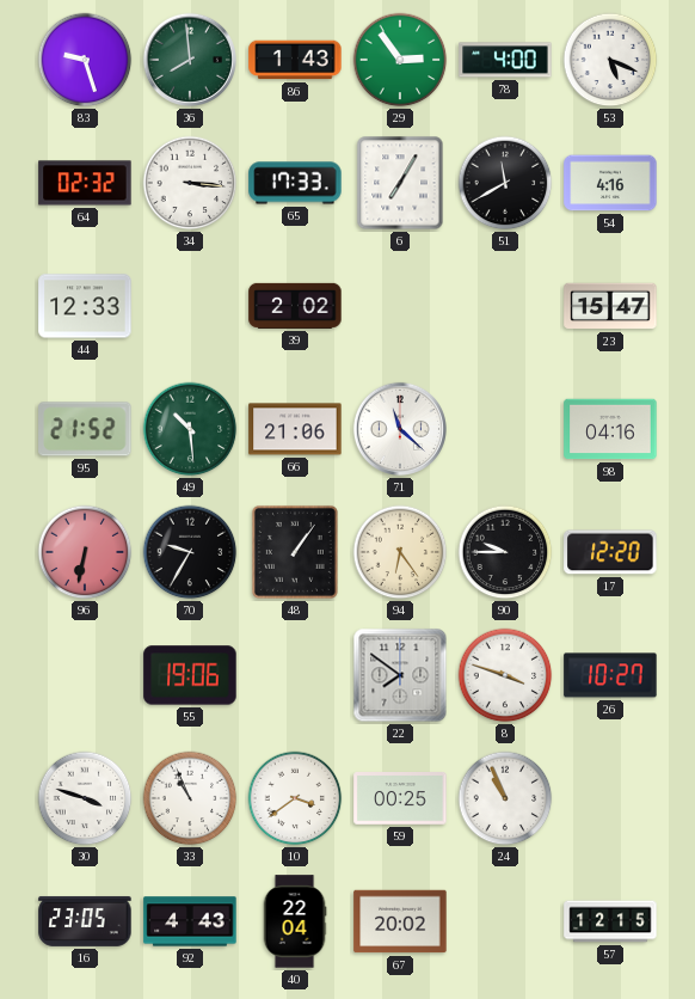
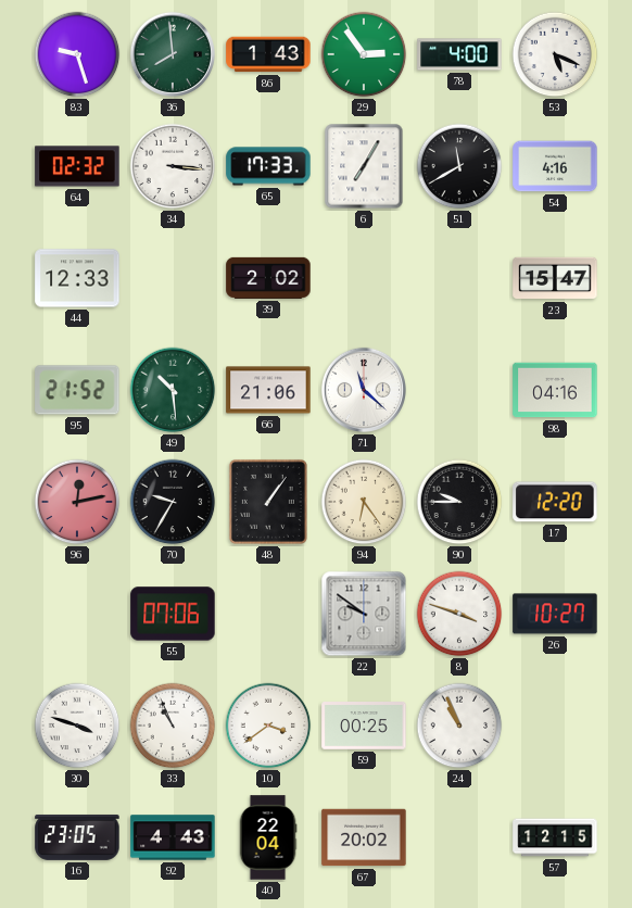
96: 6:32 -> 12:13 (77, 502)
55: 19:06 -> 07:06 (173, 614)
22: 7:51 -> 9:51 (364, 614)
